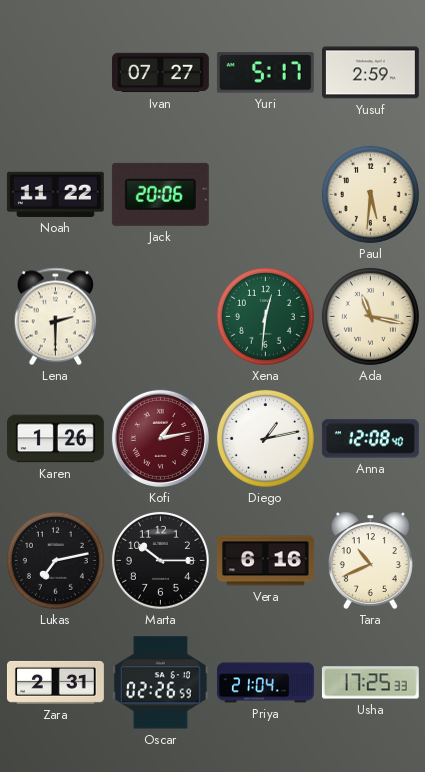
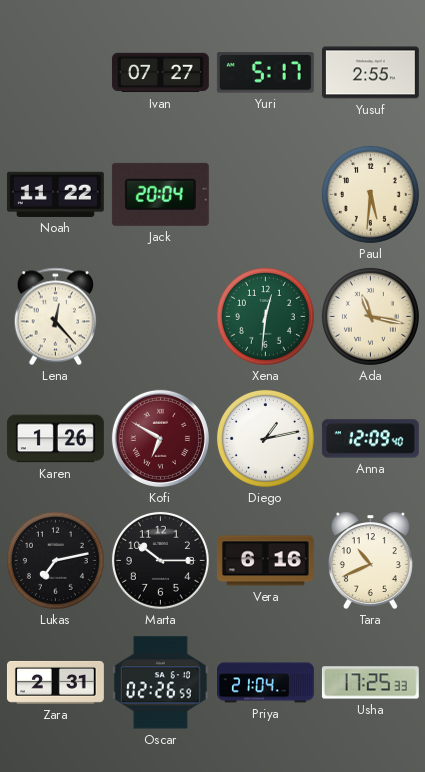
Yusuf: 2:59 -> 2:55 (370, 73)
Jack: 20:06 -> 20:04 (160, 194)
Lena: 2:30 -> 12:23 (55, 317)
Kofi: 1:13 -> 6:50 (160, 438)
Anna: 12:08 -> 12:09 (370, 439)
